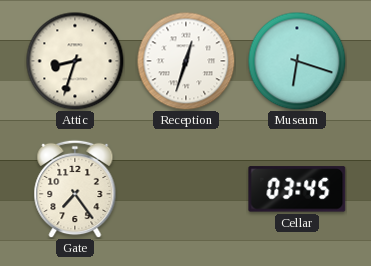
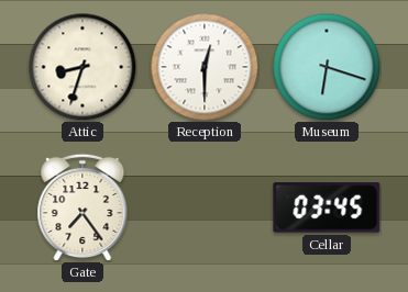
Reception: 12:33 -> 12:30 (205, 67)
